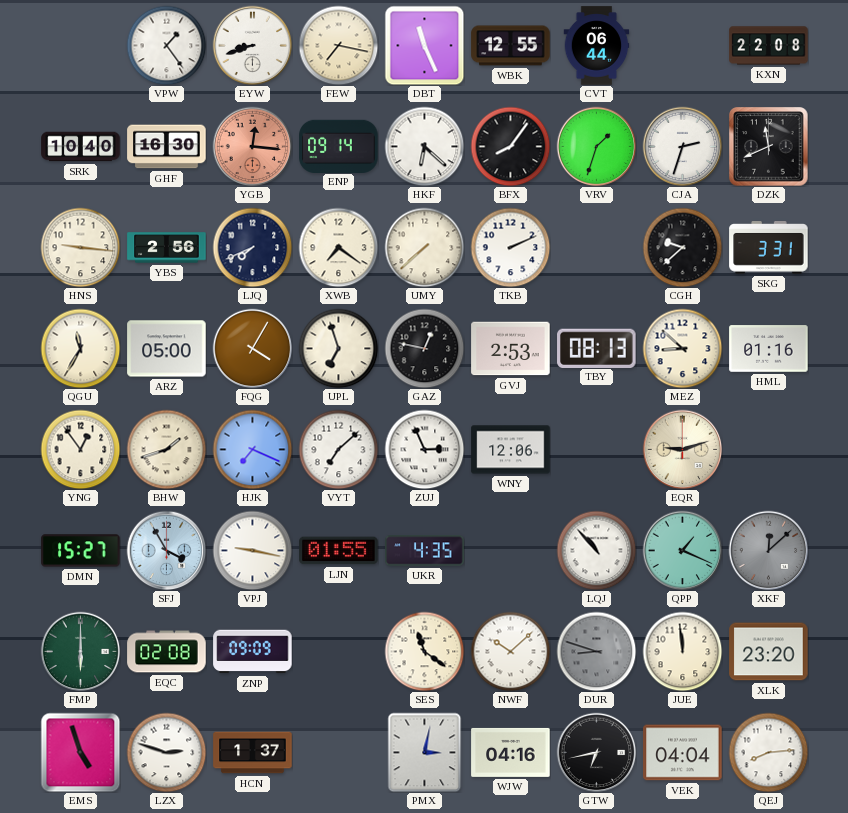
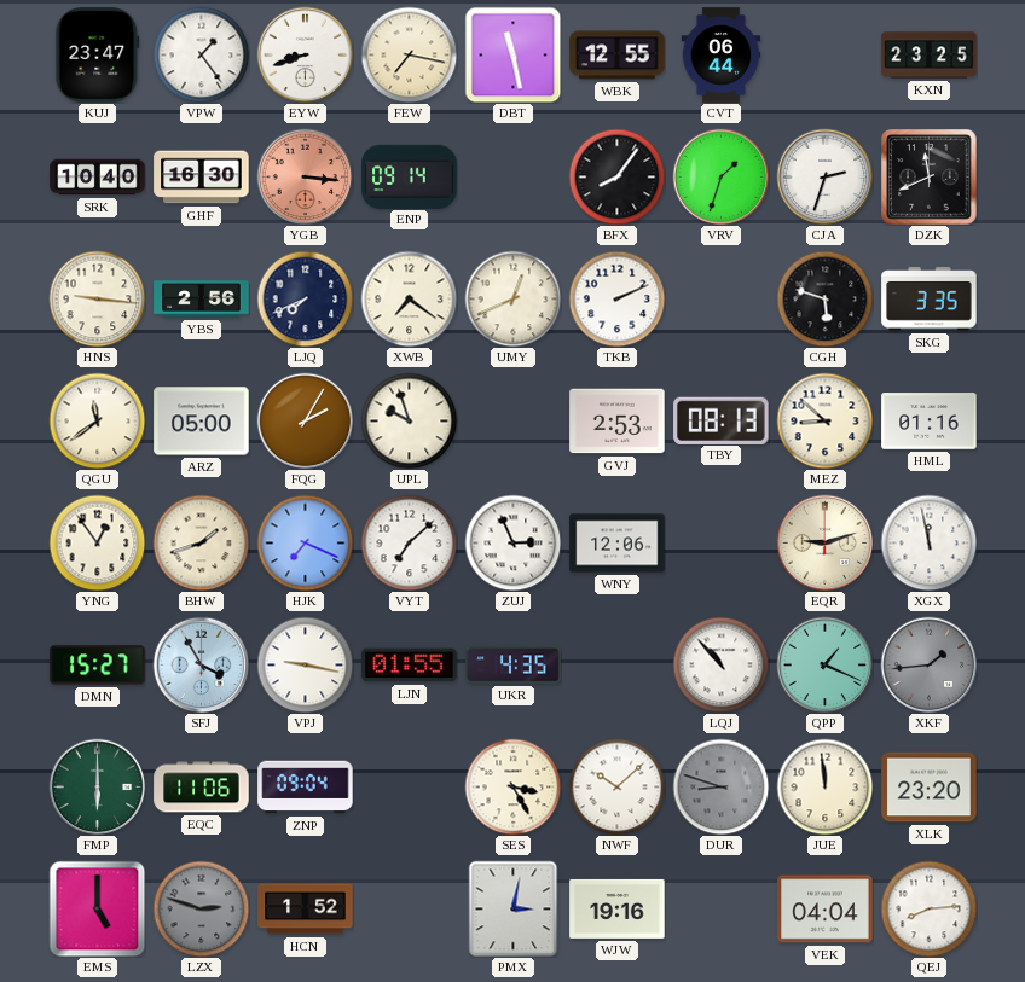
KUJ: none -> 23:47 (98, 56)
DBT: 11:26 -> 11:28 (512, 54)
KXN: 22:08 -> 23:25 (930, 56)
YGB: 12:16 -> 3:16 (305, 176)
HKF: 6:22 -> none (424, 146)
UMY: 7:38 -> 12:41 (512, 298)
CGH: 9:38 -> 5:48 (824, 298)
SKG: 3:31 -> 3:35 (930, 300)
QGU: 11:35 -> 11:39 (97, 420)
FQG: 4:05 -> 2:05 (305, 420)
UPL: 6:57 -> 9:57 (409, 420)
GAZ: 12:47 -> none (424, 348)
XGX: none -> 11:58 (928, 542)
XKF: 12:08 -> 1:44 (928, 664)
EQC: 02:08 -> 11:06 (202, 788)
ZNP: 09:09 -> 09:04 (306, 788)
SES: 11:21 -> 3:25 (512, 786)
EMS: 4:57 -> 5:00 (97, 908)
LZX dial: white -> grey (201, 908)
HCN: 1:37 -> 1:52 (306, 910)
WJW: 04:16 -> 19:16 (618, 908)
GTW: 6:43 -> none (596, 752)
